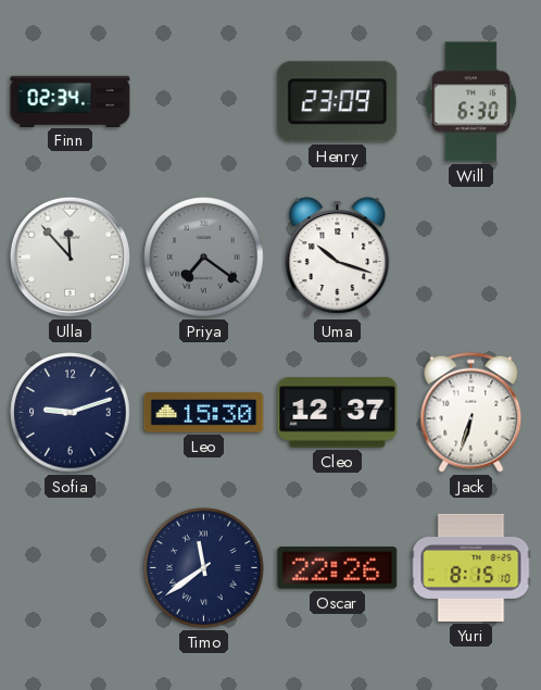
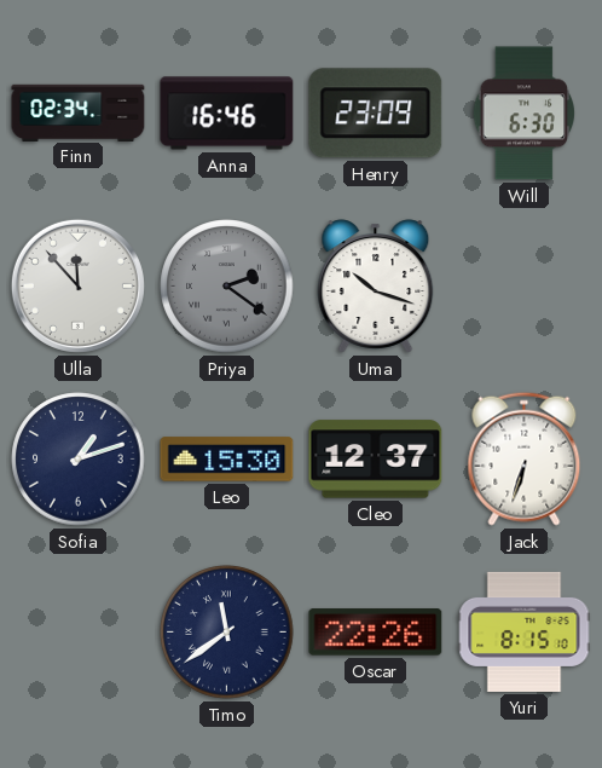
Anna: none -> 16:46 (227, 114)
Priya: 7:21 -> 2:21 (227, 287)
Sofia: 9:12 -> 1:12 (79, 460)
